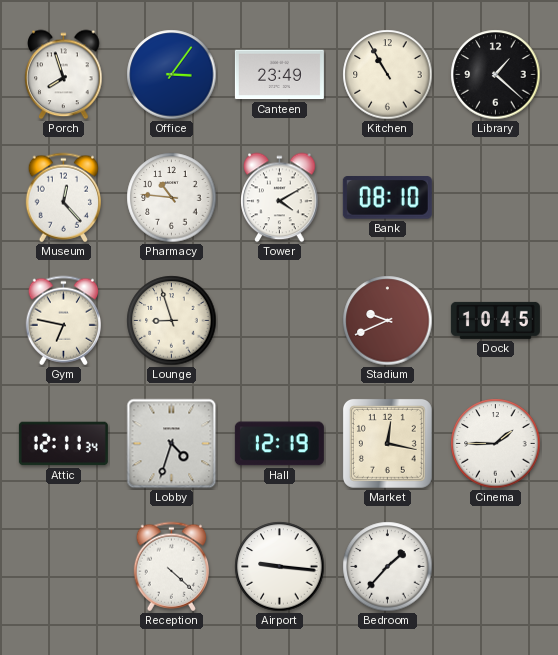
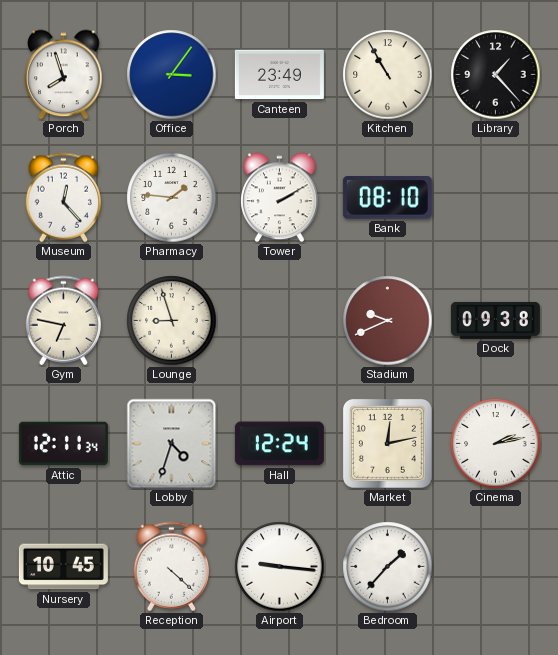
Library: 1:22 -> 1:23 (496, 75)
Pharmacy: 10:46 -> 1:46 (172, 198)
Tower: 4:10 -> 2:10 (280, 198)
Dock: 10:45 -> 09:38 (495, 320)
Hall: 12:19 -> 12:24 (279, 444)
Market: 12:17 -> 12:13 (387, 443)
Cinema: 1:45 -> 2:13 (496, 444)
Nursery: none -> 10:45 (63, 567)
